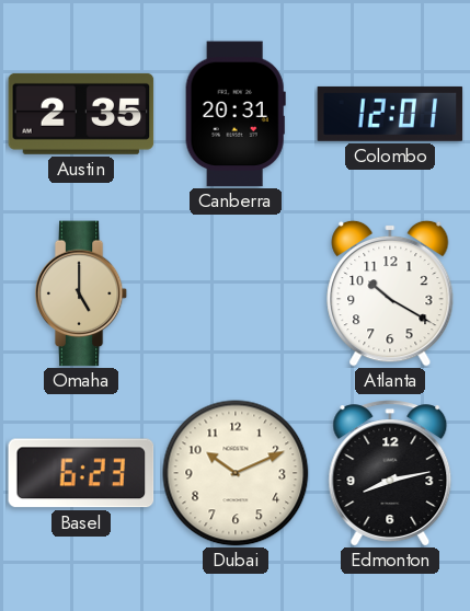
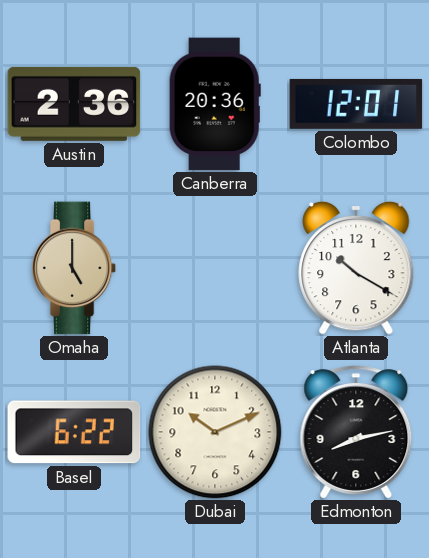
Austin: 2:35 -> 2:36 (74, 104)
Canberra: 20:31 -> 20:36 (215, 104)
Basel: 6:23 -> 6:22 (74, 432)
